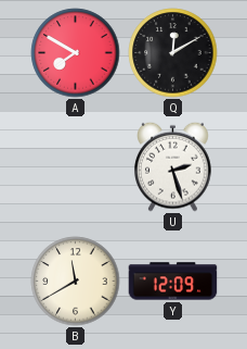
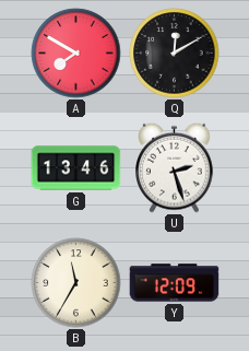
G: none -> 13:46 (76, 168)
B: 11:40 -> 11:35 (76, 283)
